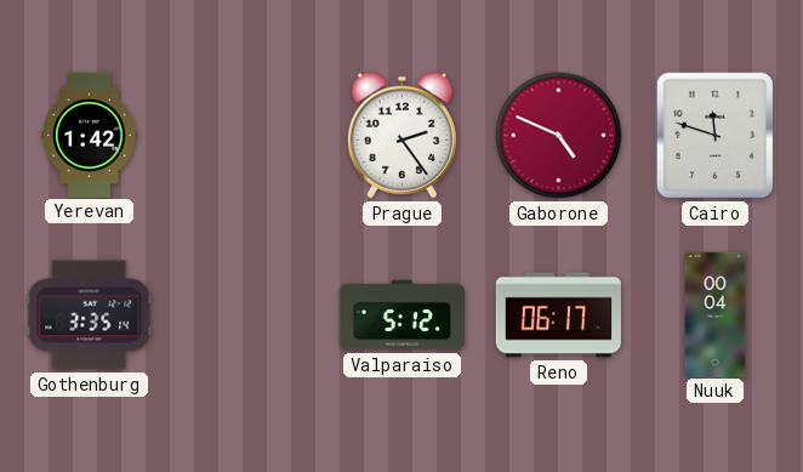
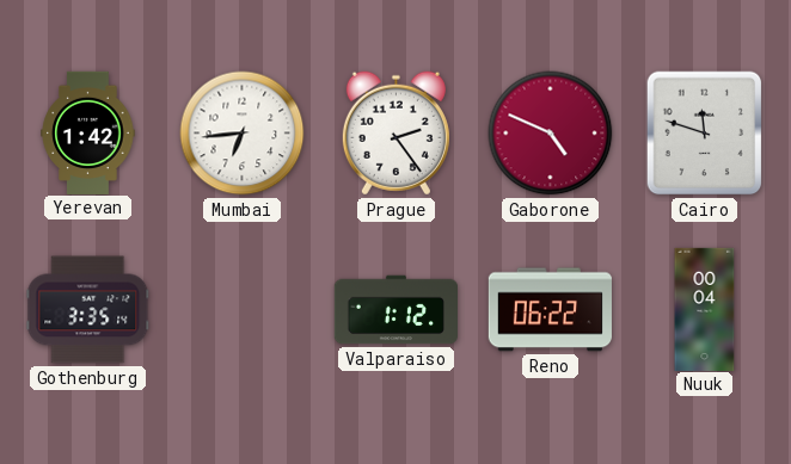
Mumbai: none -> 6:44 (243, 134)
Valparaiso: 5:12 -> 1:12 (395, 310)
Reno: 06:17 -> 06:22 (550, 310)
